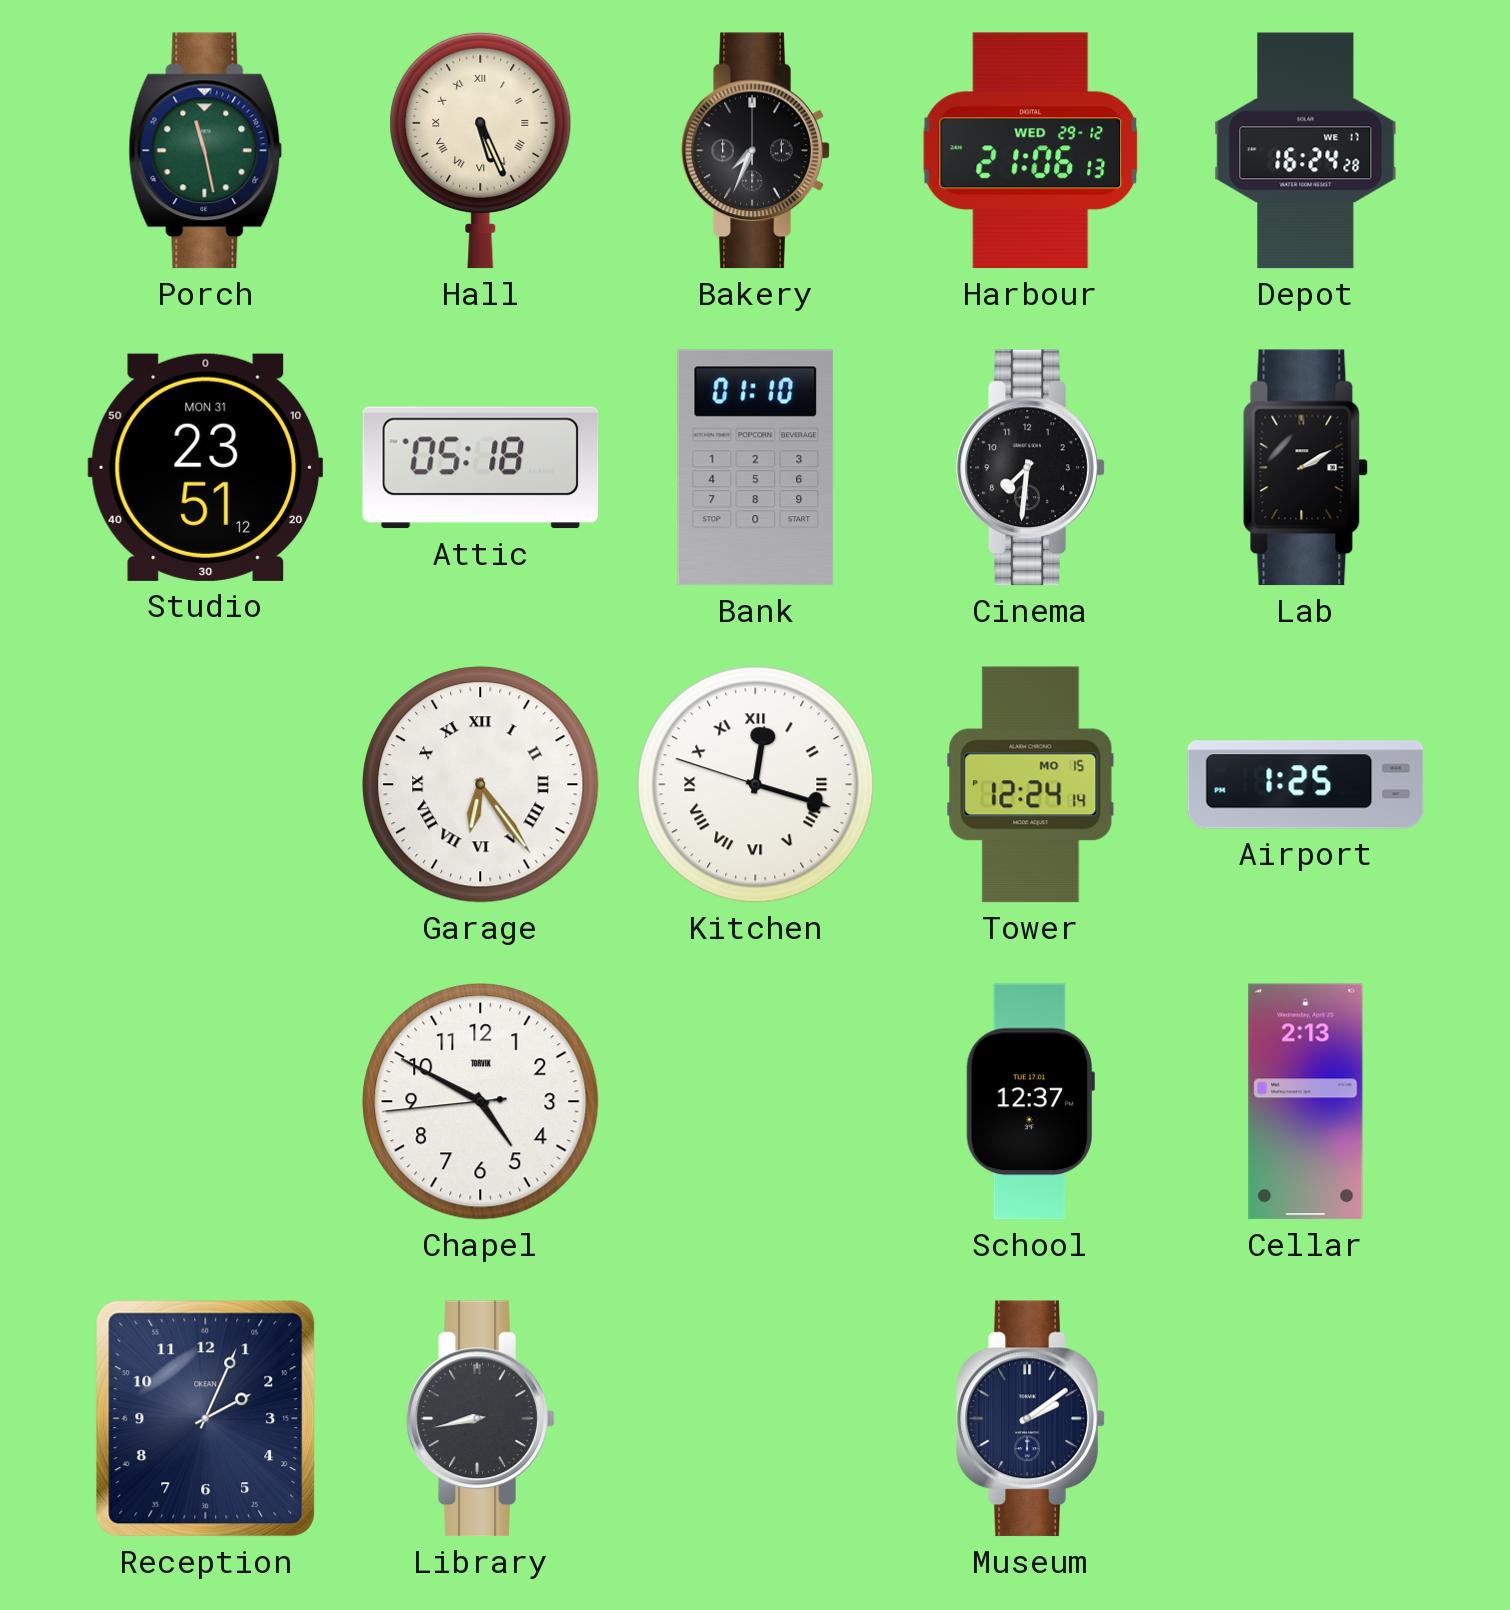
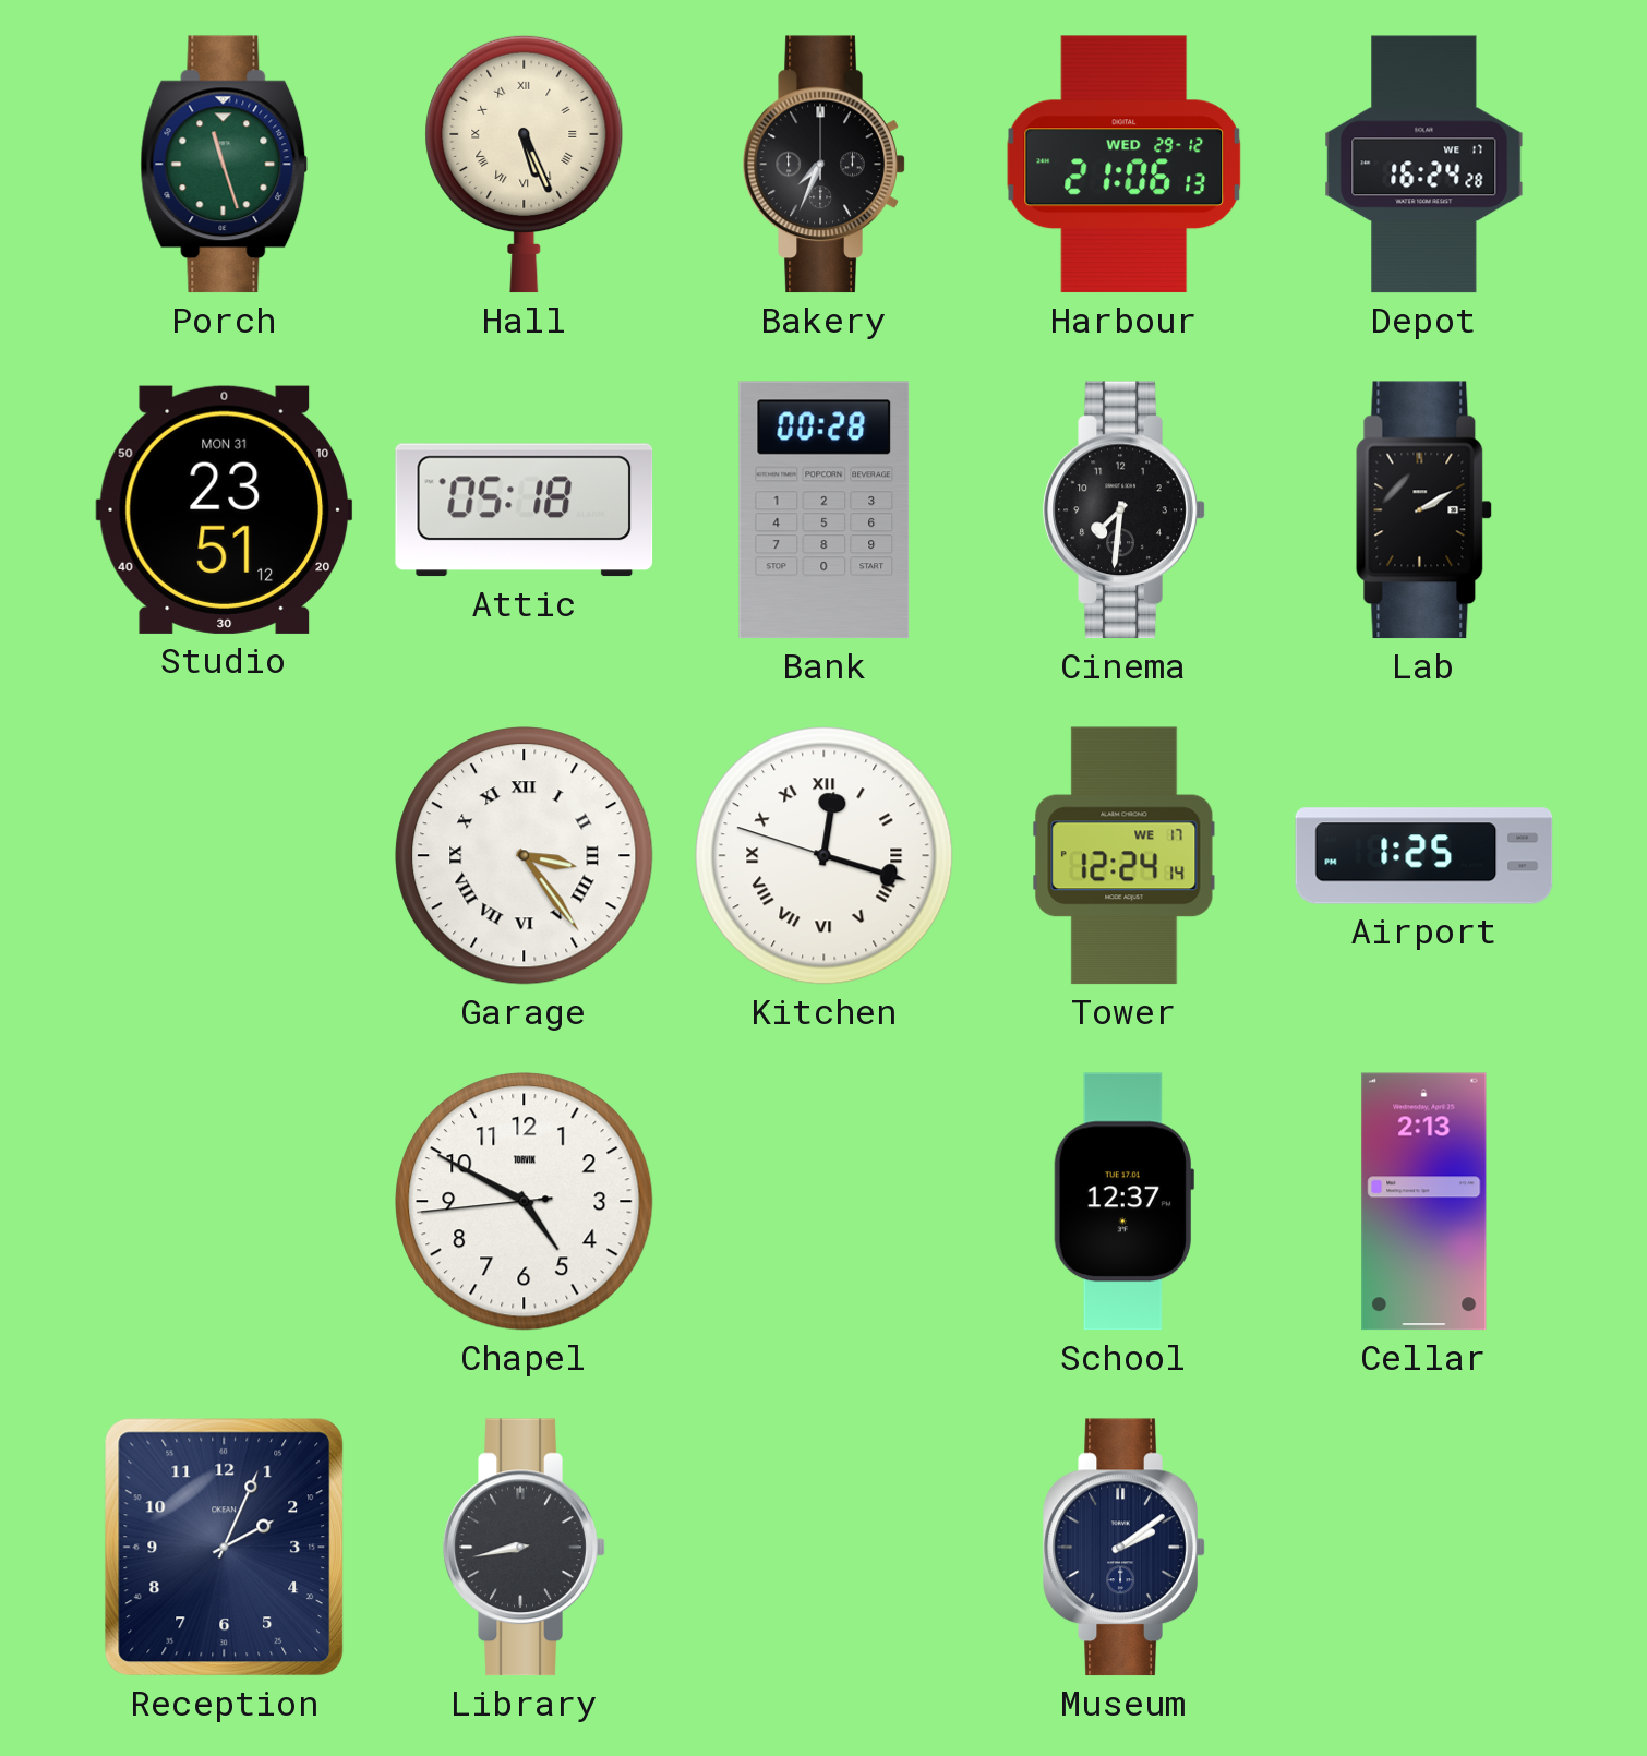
Porch: 11:28 -> 11:27 (225, 165)
Bank: 01:10 -> 00:28 (825, 510)
Garage: 6:24 -> 3:24 (525, 856)
Tower date: MO 15 -> WE 17 (1125, 856)
